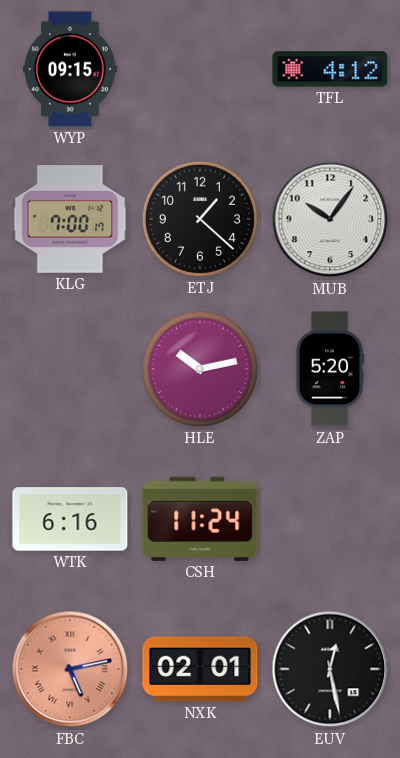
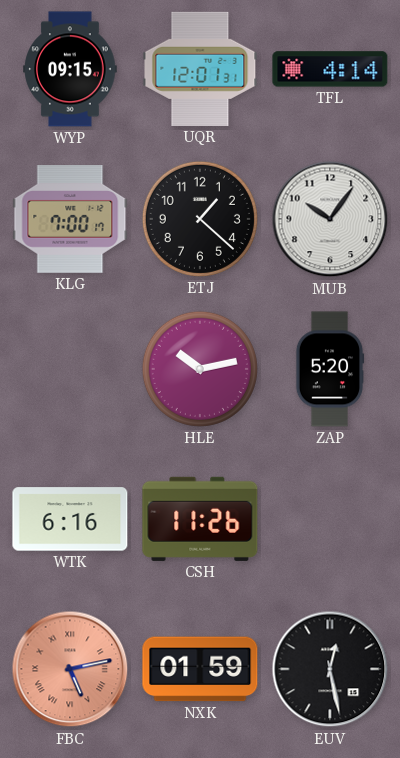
UQR: none -> 12:01 (200, 69)
TFL: 4:12 -> 4:14 (330, 69)
CSH: 11:24 -> 11:26 (200, 519)
NXK: 02:01 -> 01:59 (200, 669)
